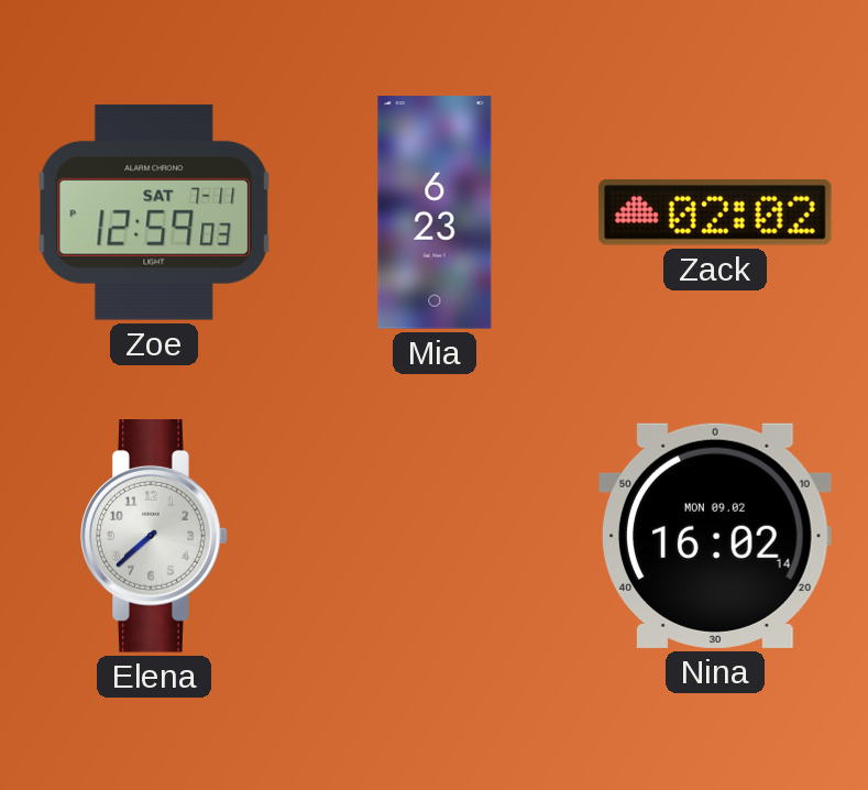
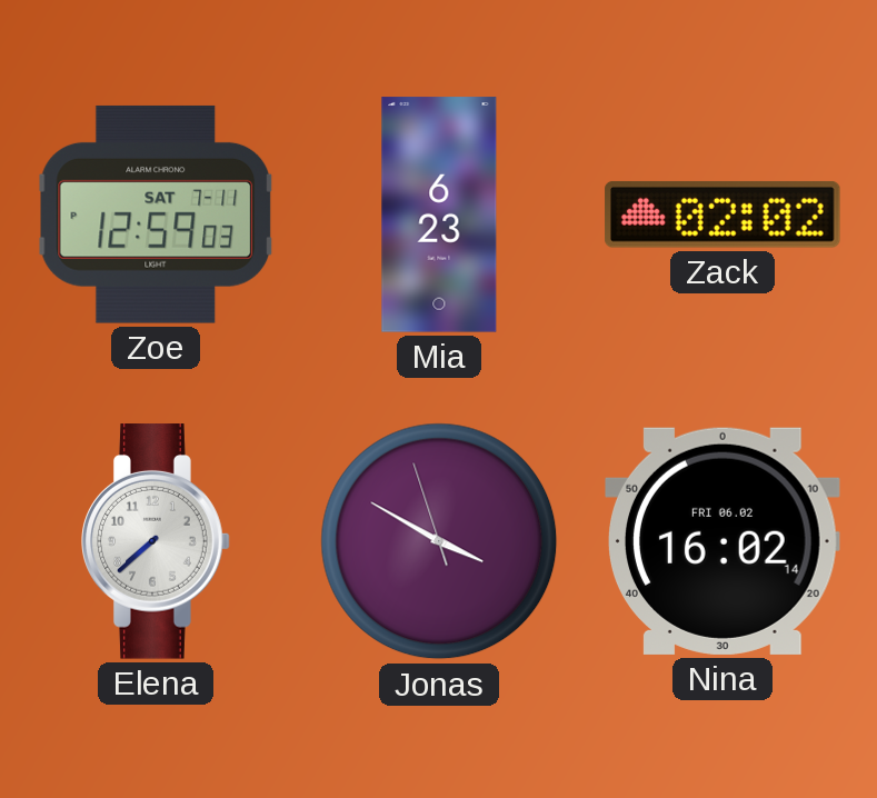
Jonas: none -> 3:49 (439, 541)
Nina date: MON 09.02 -> FRI 06.02 (724, 541)
